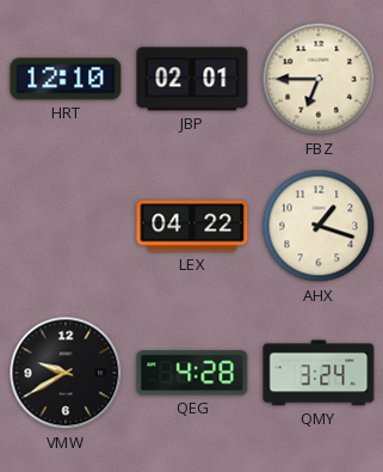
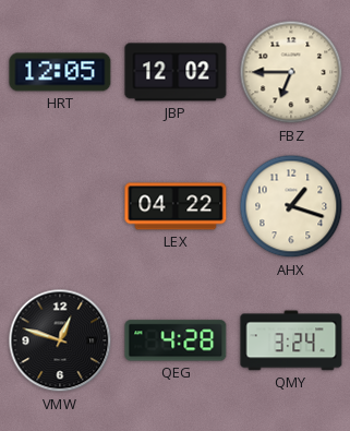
HRT: 12:10 -> 12:05 (60, 72)
JBP: 02:01 -> 12:02 (176, 72)
VMW: 9:40 -> 12:48 (60, 340)
